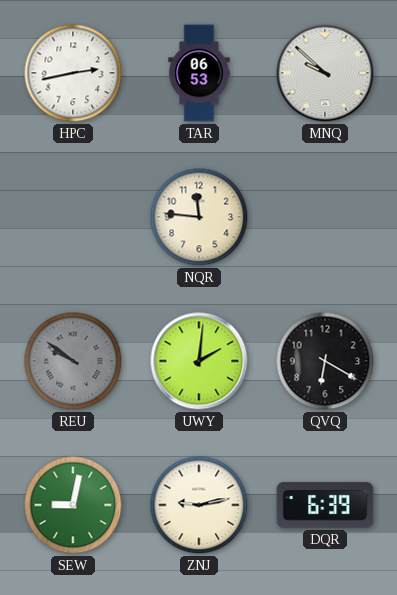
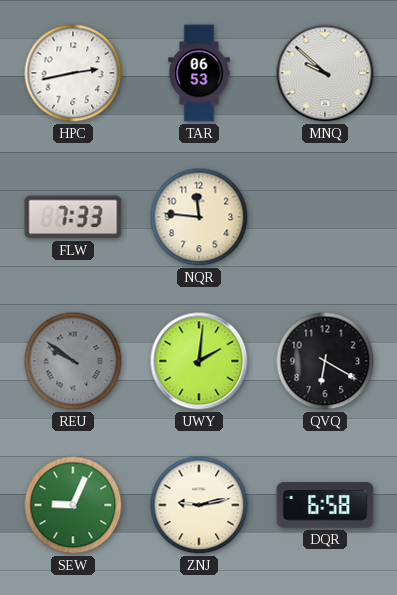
FLW: none -> 7:33 (73, 217)
SEW: 9:02 -> 9:04 (73, 505)
DQR: 6:39 -> 6:58 (325, 505)
